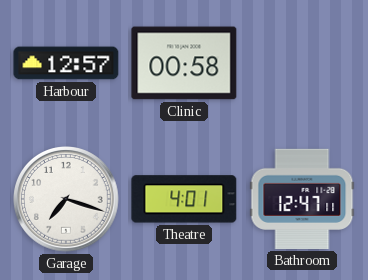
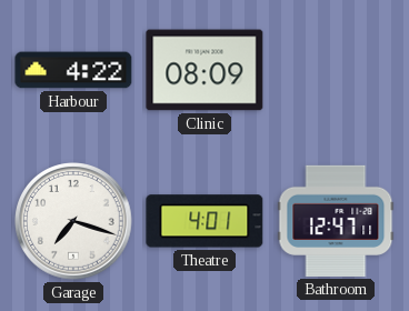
Harbour: 12:57 -> 4:22 (73, 70)
Clinic: 00:58 -> 08:09 (205, 70)
